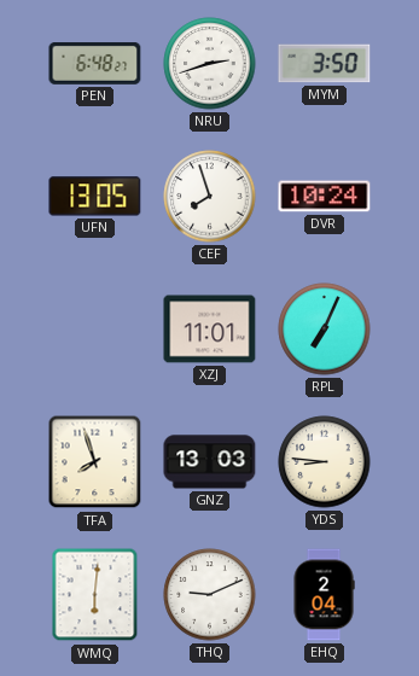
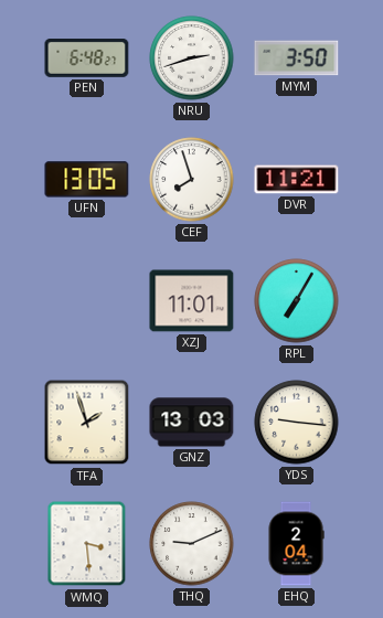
DVR: 10:24 -> 11:21 (297, 180)
RPL: 7:04 -> 7:05 (297, 301)
TFA: 7:57 -> 1:57 (87, 423)
YDS: 8:46 -> 9:16 (297, 423)
WMQ: 6:01 -> 3:29 (87, 544)
